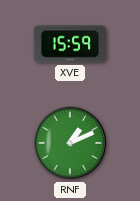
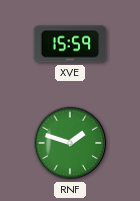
RNF: 1:11 -> 1:48 (70, 143)
